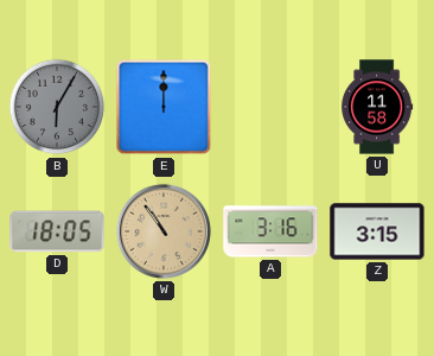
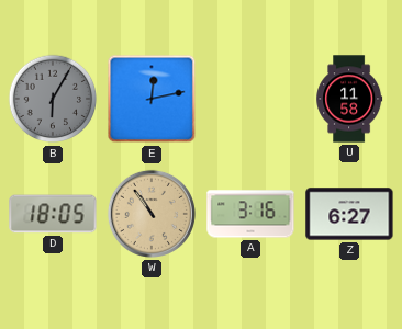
E: 12:00 -> 12:13 (152, 99)
Z: 3:15 -> 6:27 (349, 214)
